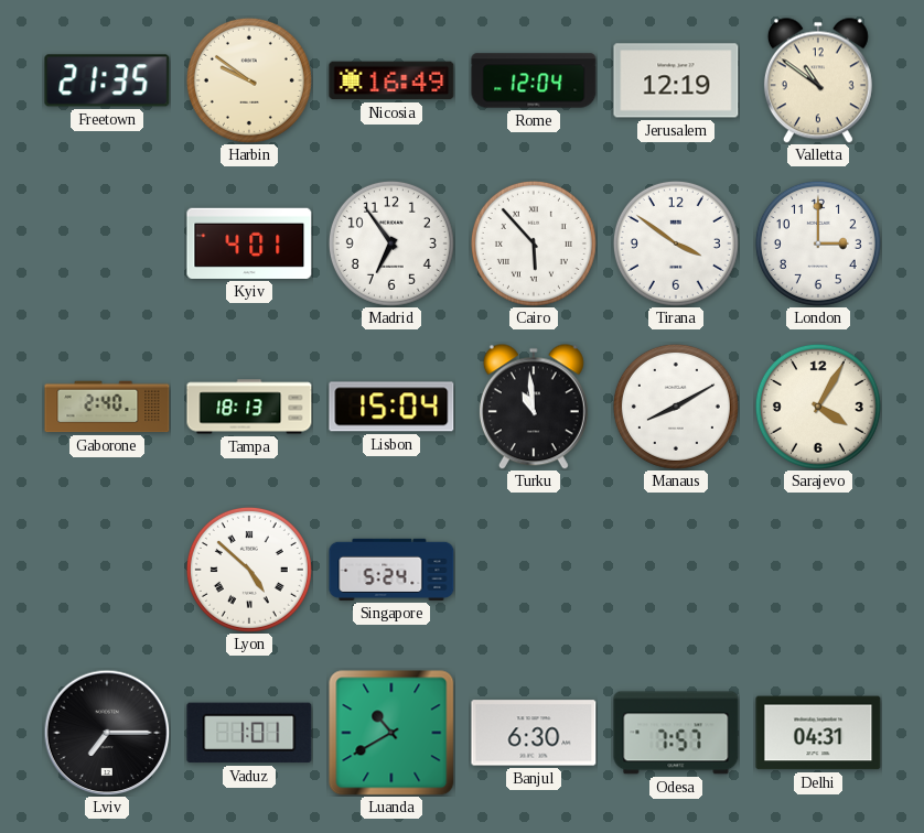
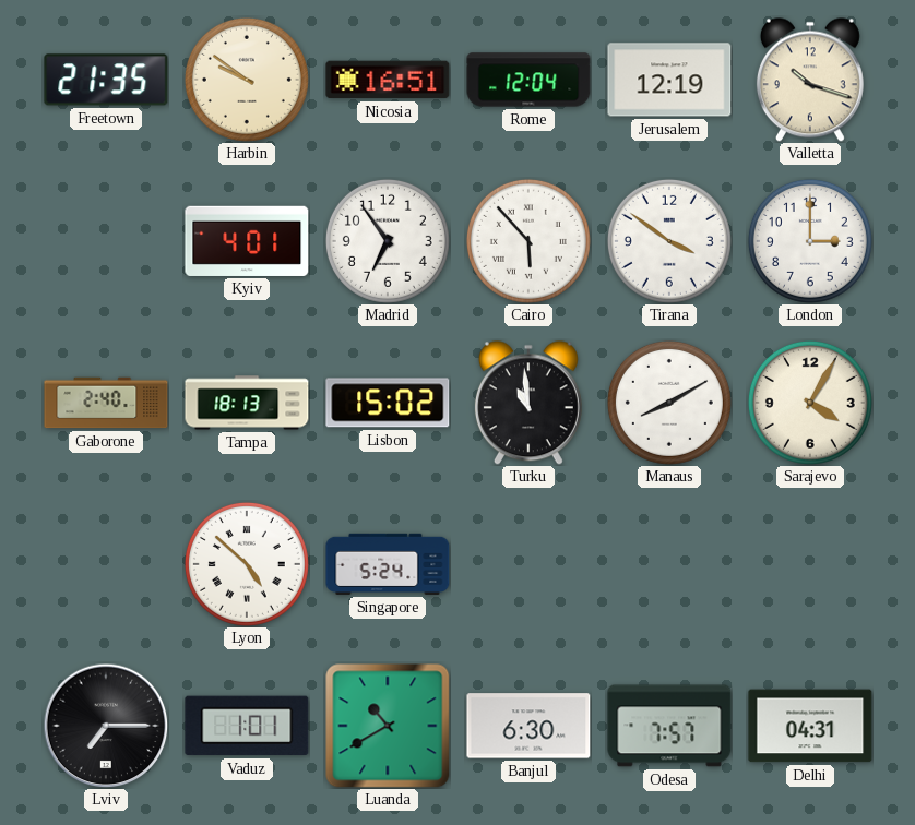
Nicosia: 16:49 -> 16:51 (388, 80)
Valletta: 10:51 -> 10:18 (810, 80)
Lisbon: 15:04 -> 15:02 (388, 403)
